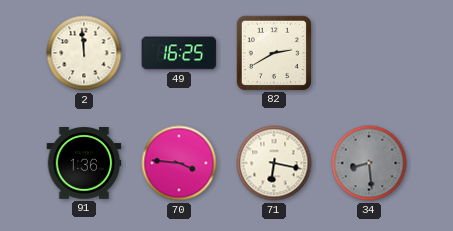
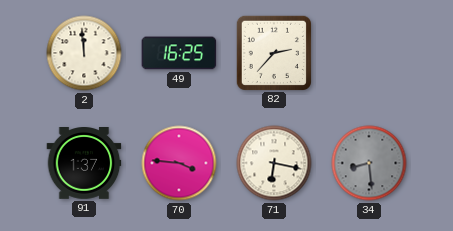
82: 2:40 -> 2:37 (273, 52)
91: 1:36 -> 1:37 (84, 164)
